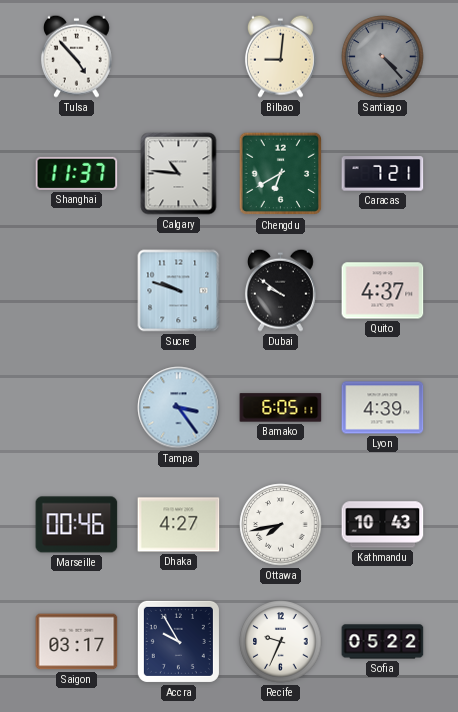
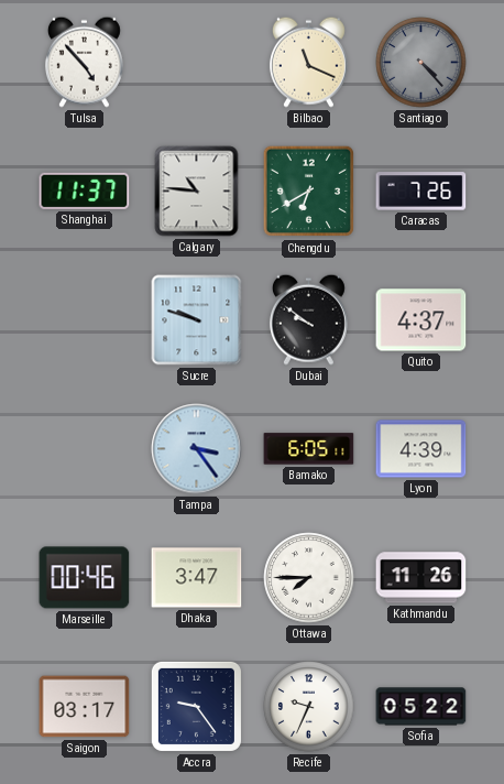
Bilbao: 9:01 -> 11:19 (308, 62)
Caracas: 7:21 -> 7:26 (421, 192)
Dhaka: 4:27 -> 3:47 (197, 578)
Ottawa: 7:43 -> 7:45 (309, 578)
Kathmandu: 10:43 -> 11:26 (421, 578)
Accra: 9:55 -> 9:24 (196, 706)
